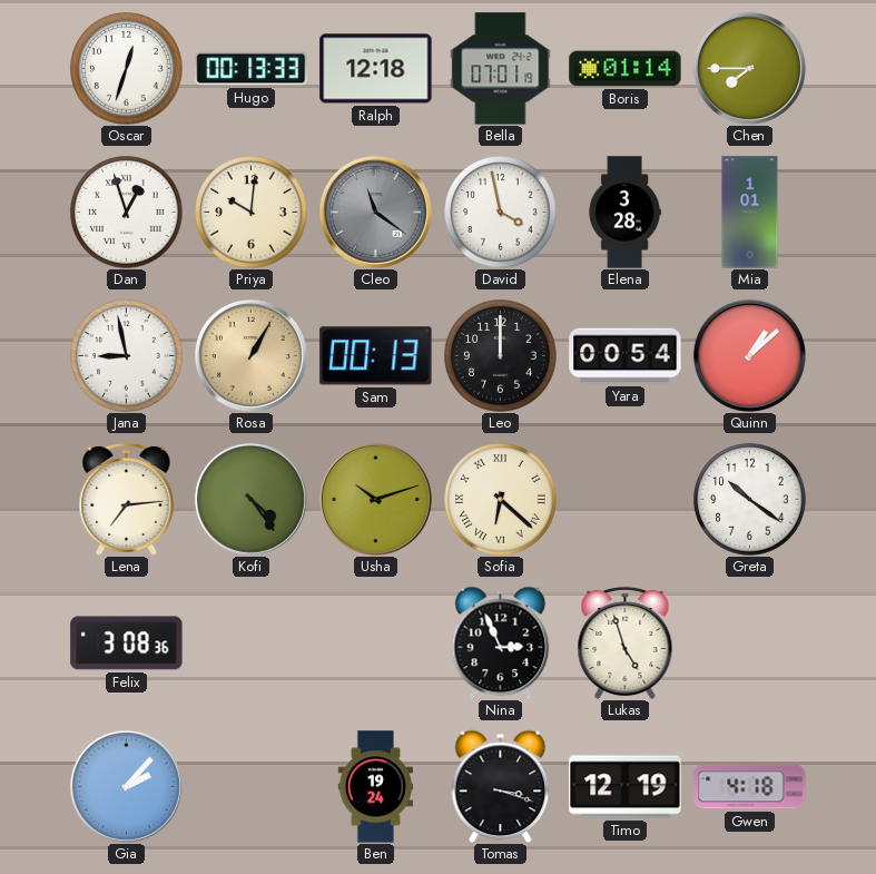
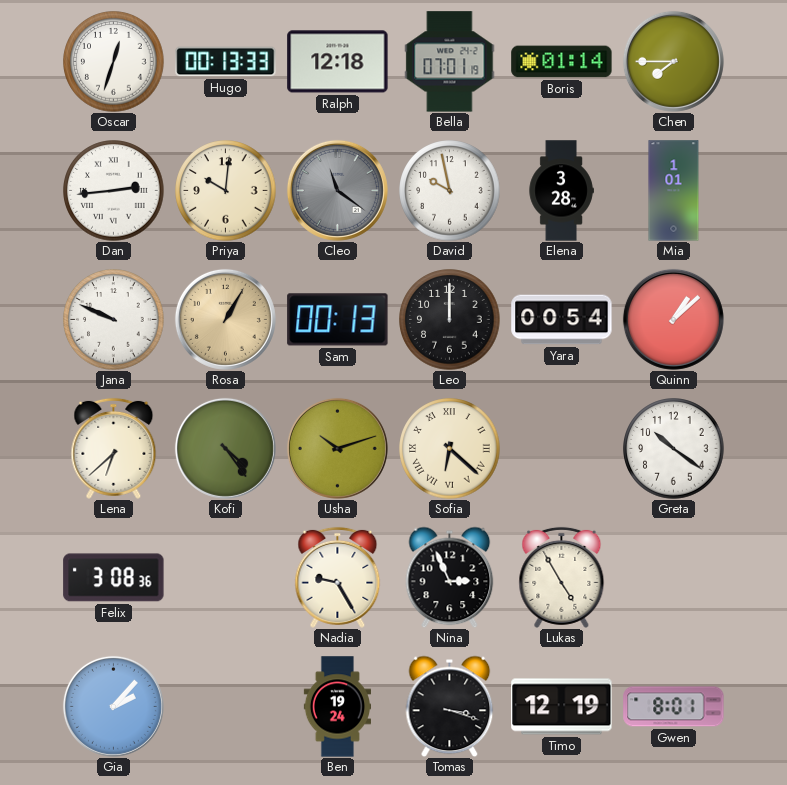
Dan: 12:57 -> 2:44 (114, 191)
David: 3:58 -> 9:58 (450, 191)
Jana: 8:58 -> 9:49 (114, 320)
Lena: 7:14 -> 6:38 (114, 448)
Nadia: none -> 9:25 (338, 577)
Lukas: 4:57 -> 4:55 (562, 577)
Gwen: 4:18 -> 8:01 (674, 707)
